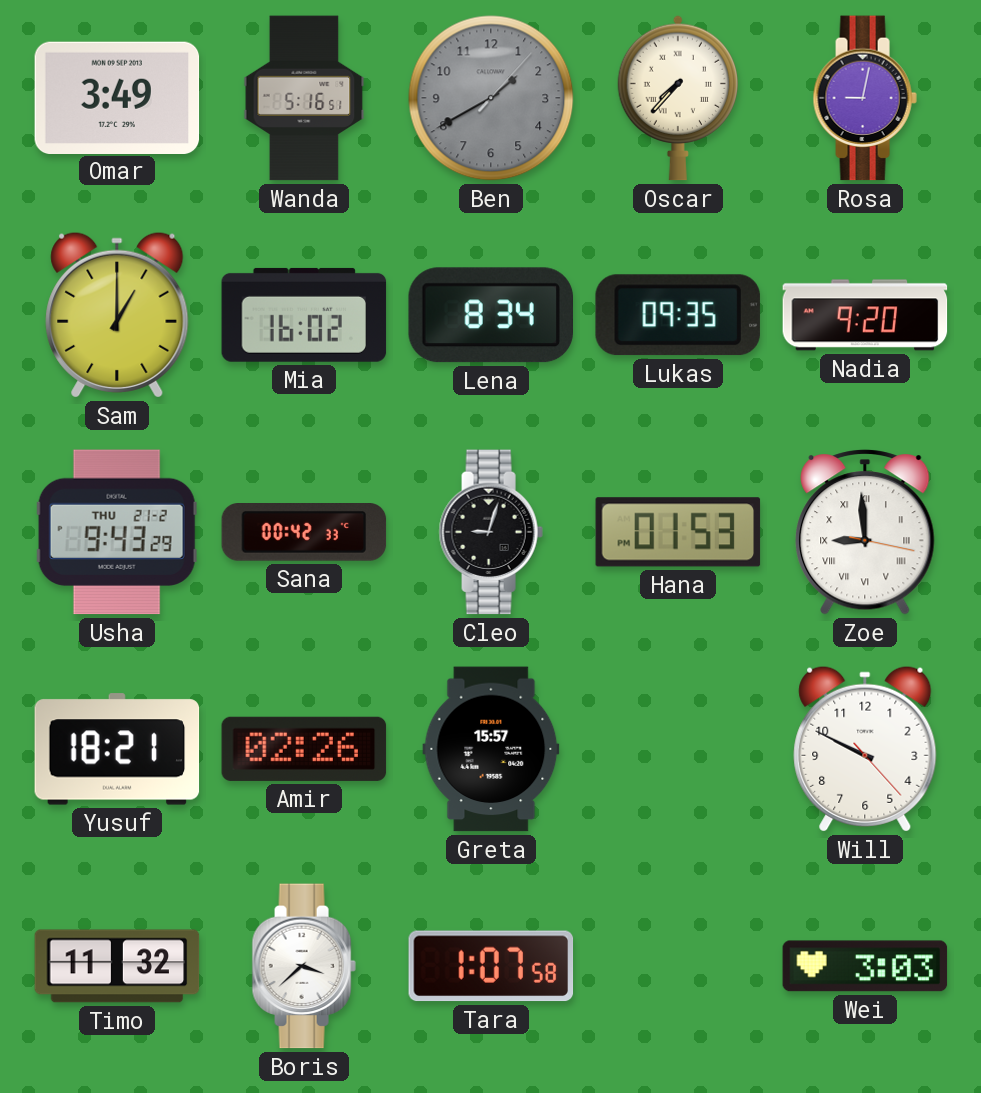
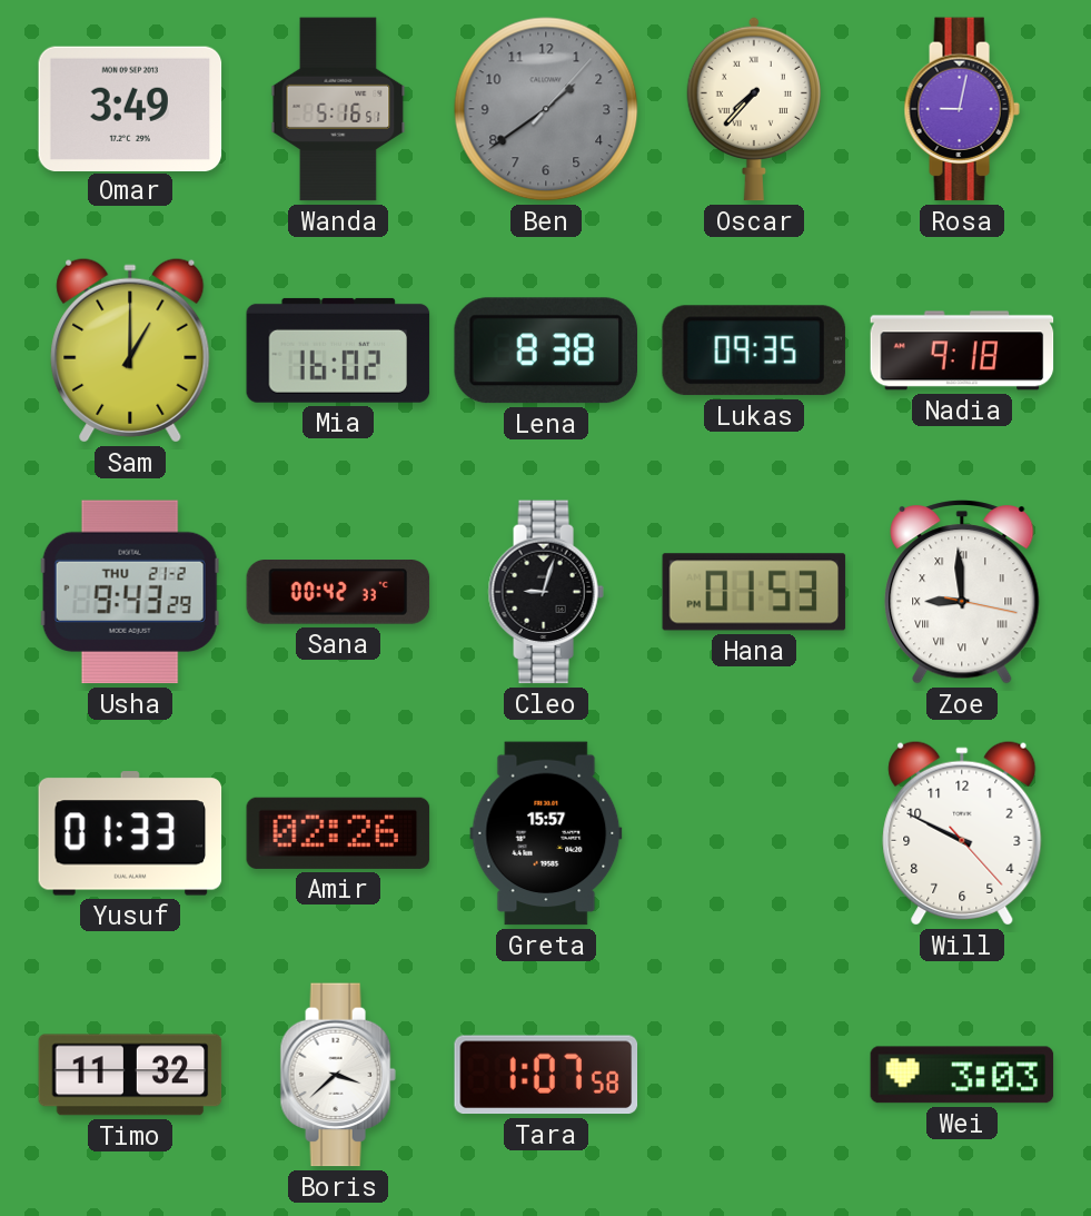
Ben: 1:40 -> 1:39 (546, 109)
Lena: 8:34 -> 8:38 (545, 350)
Nadia: 9:20 -> 9:18 (962, 350)
Yusuf: 18:21 -> 01:33 (130, 833)
